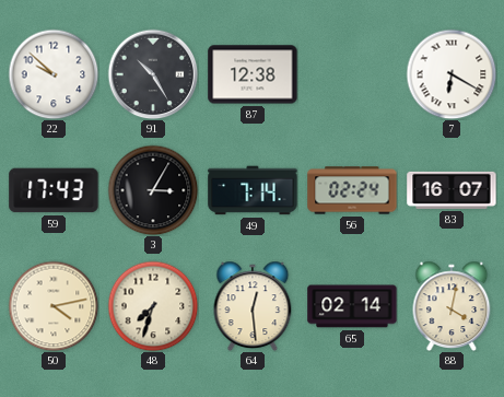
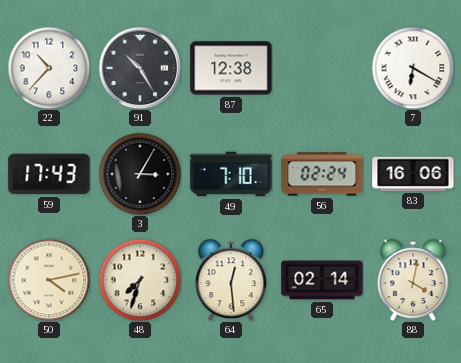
22: 9:52 -> 10:37 (49, 68)
49: 7:14 -> 7:10 (231, 174)
83: 16:07 -> 16:06 (413, 174)
